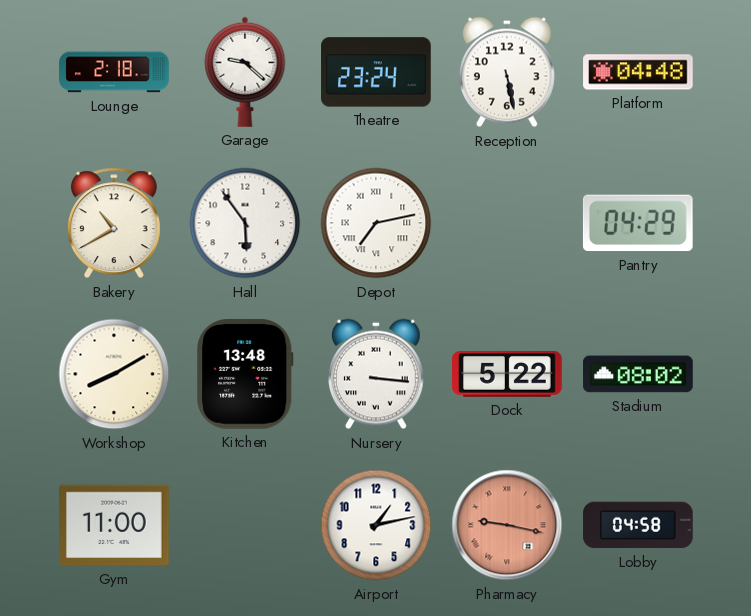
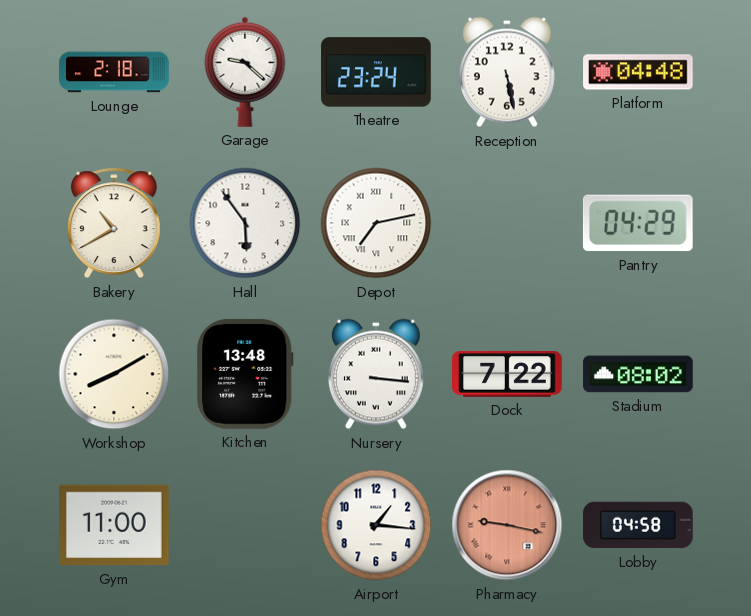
Dock: 5:22 -> 7:22 (507, 375)
Airport: 1:13 -> 1:16 (376, 525)
